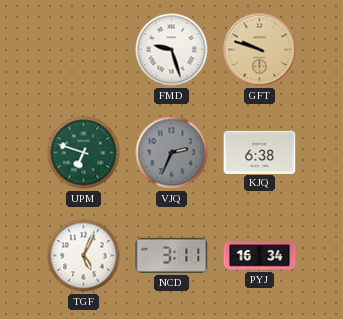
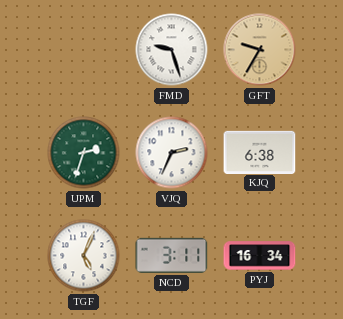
GFT: 9:48 -> 9:35 (260, 50)
UPM: 6:48 -> 2:33 (84, 153)
VJQ dial: grey -> white (172, 153)
